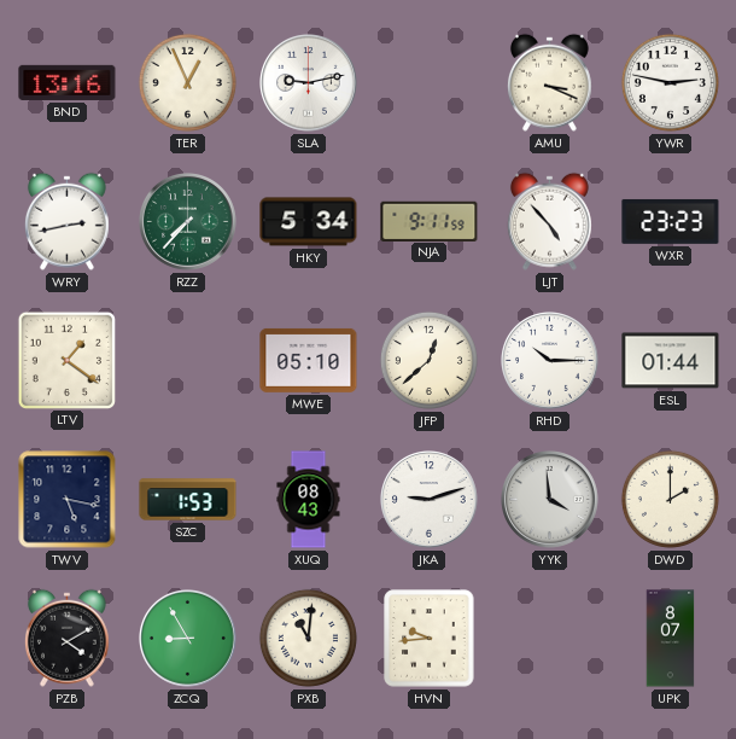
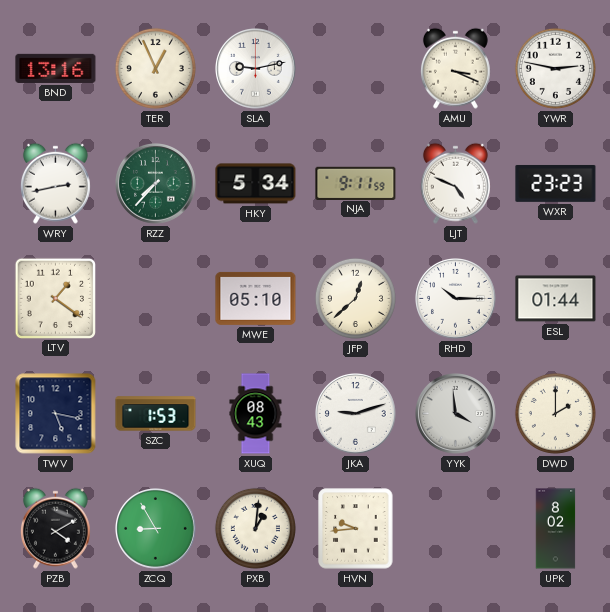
LJT: 4:53 -> 4:49 (455, 183)
PXB: 11:01 -> 1:01 (255, 528)
UPK: 8:07 -> 8:02 (556, 529)
